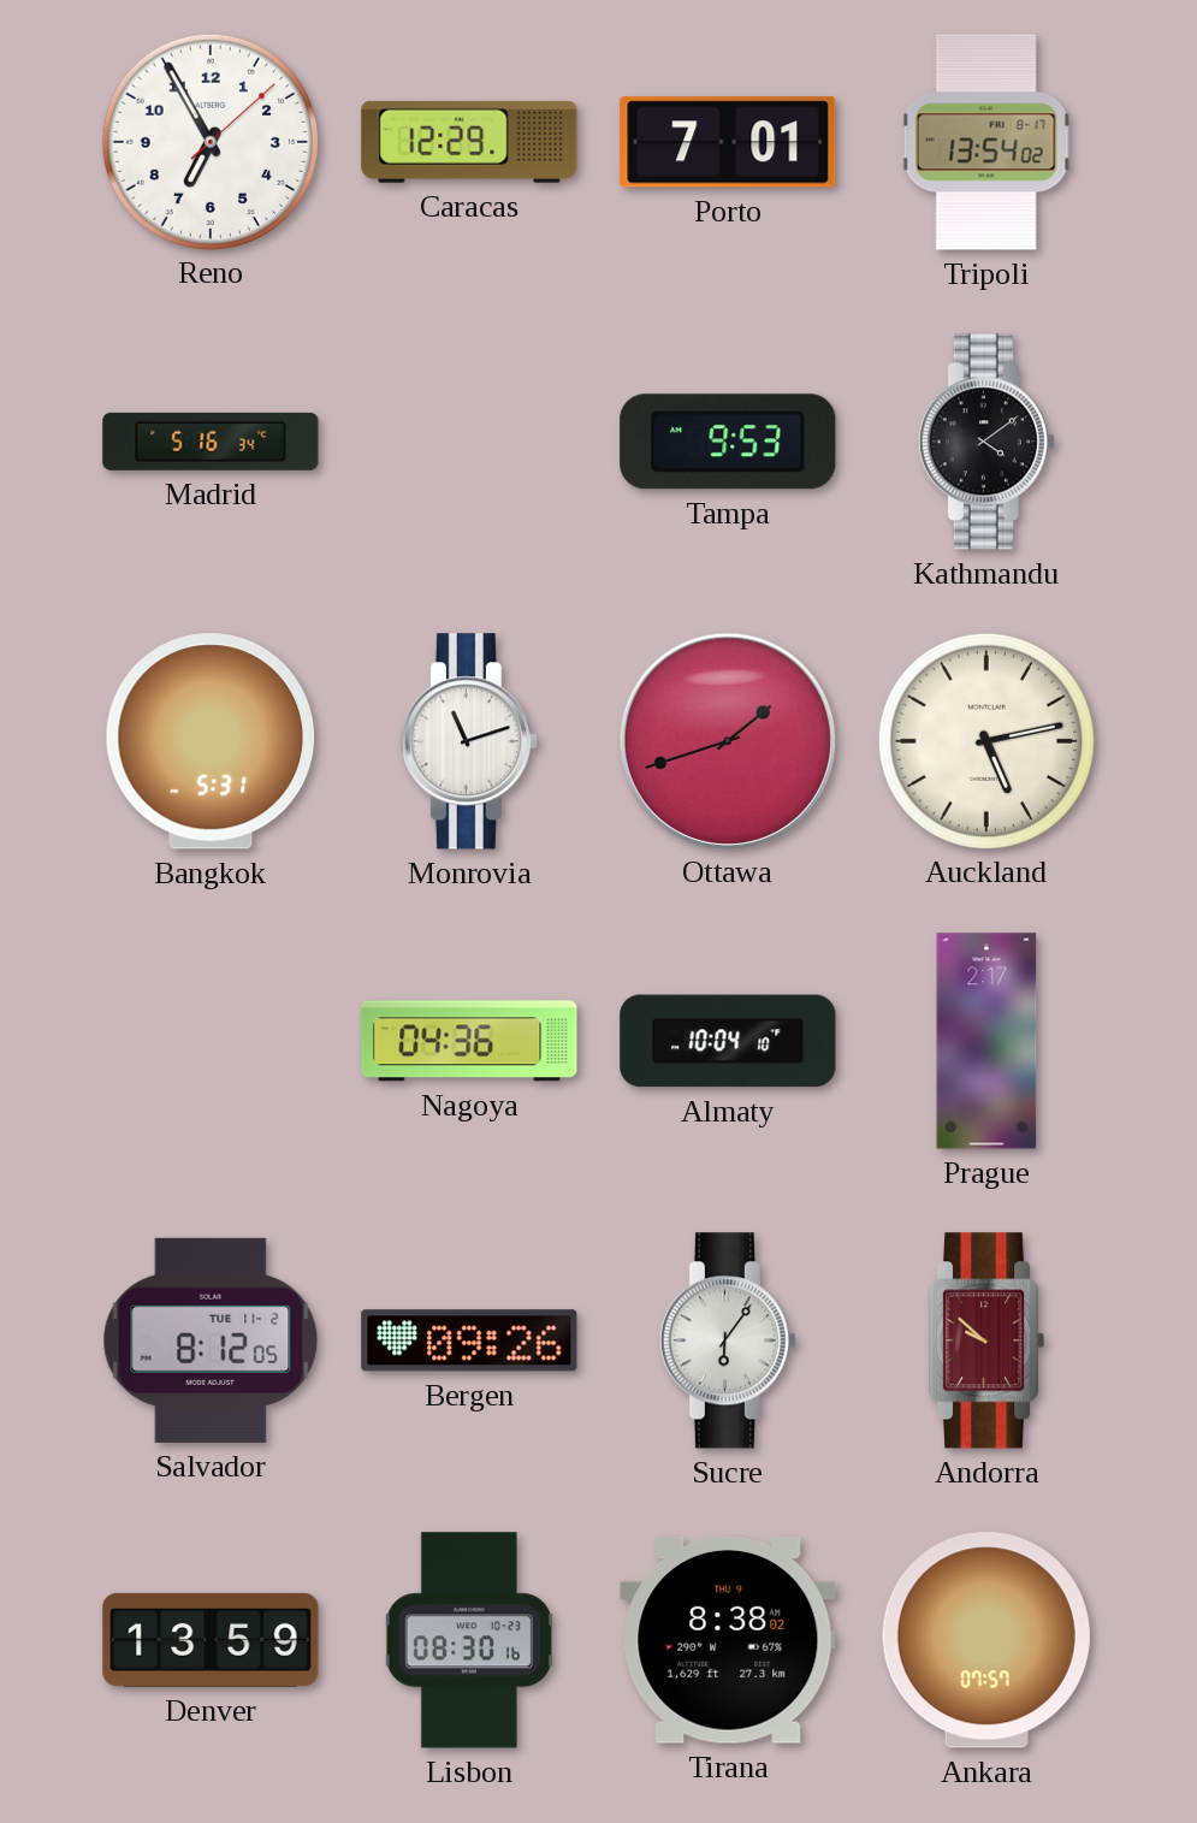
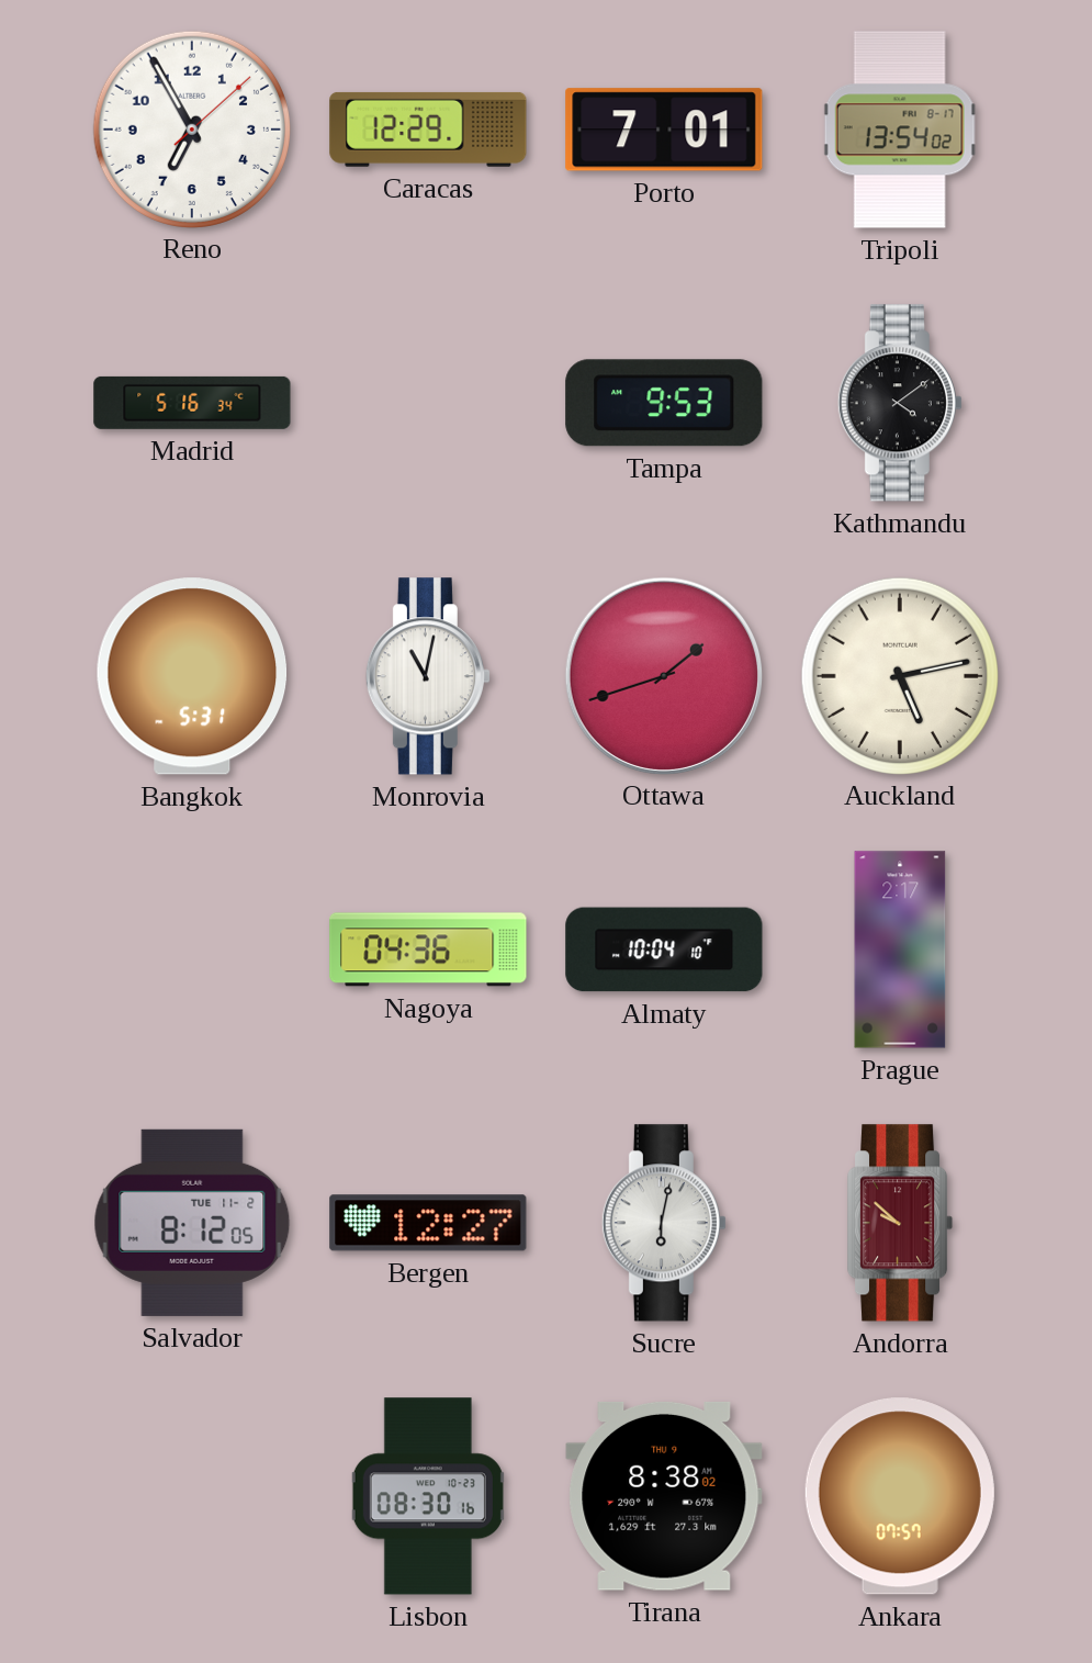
Monrovia: 11:12 -> 11:02 (428, 676)
Bergen: 09:26 -> 12:27 (428, 1223)
Sucre: 6:06 -> 6:02 (664, 1223)
Denver: 13:59 -> none (211, 1640)
